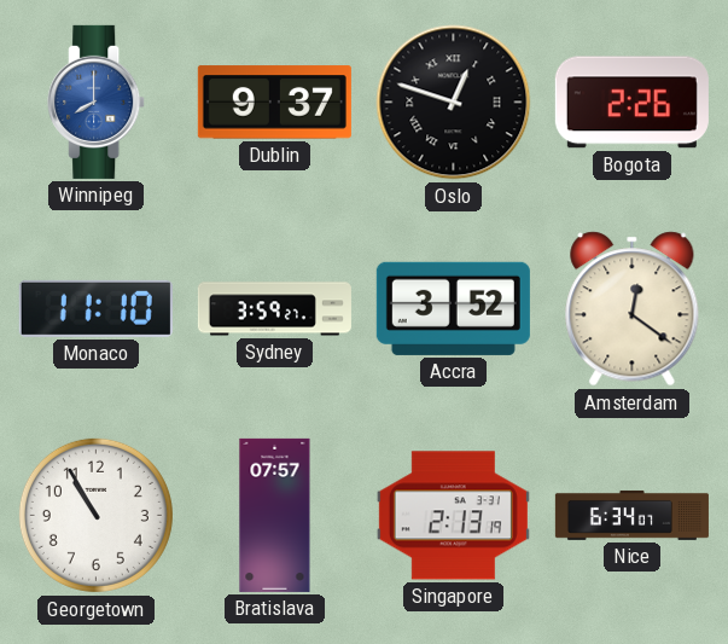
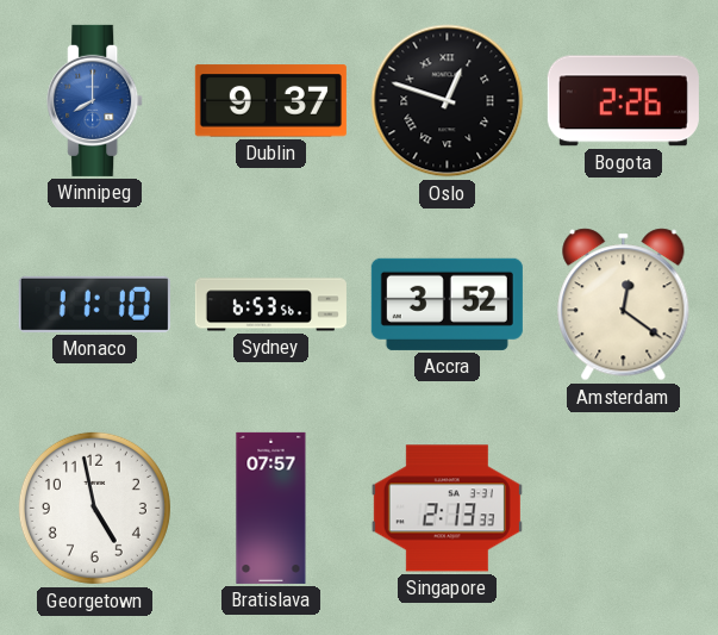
Sydney: 3:59 -> 6:53 (270, 305)
Georgetown: 10:55 -> 4:58 (94, 508)
Singapore: 2:13:19 -> 2:13:33 (447, 509)
Nice: 6:34 -> none (631, 515)
